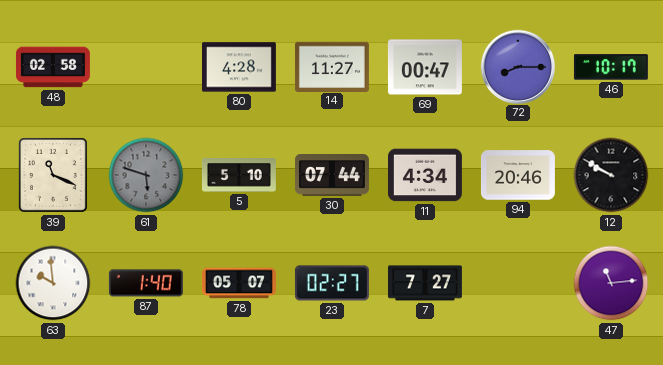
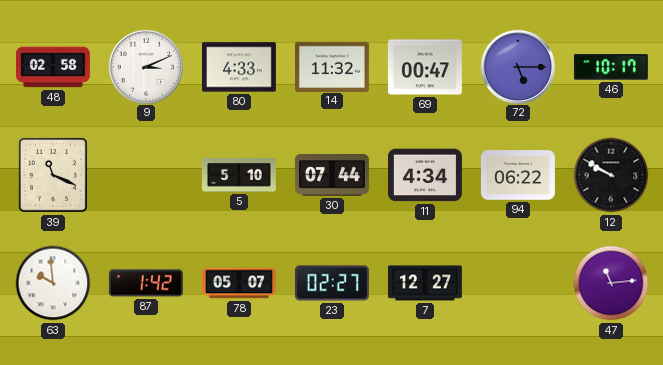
9: none -> 3:11 (145, 66)
80: 4:28 -> 4:33 (239, 67)
14: 11:27 -> 11:32 (332, 66)
72: 8:15 -> 5:15 (517, 66)
61: 5:48 -> none (146, 175)
94: 20:46 -> 06:22 (518, 175)
87: 1:40 -> 1:42 (146, 283)
7: 7:27 -> 12:27 (425, 283)
